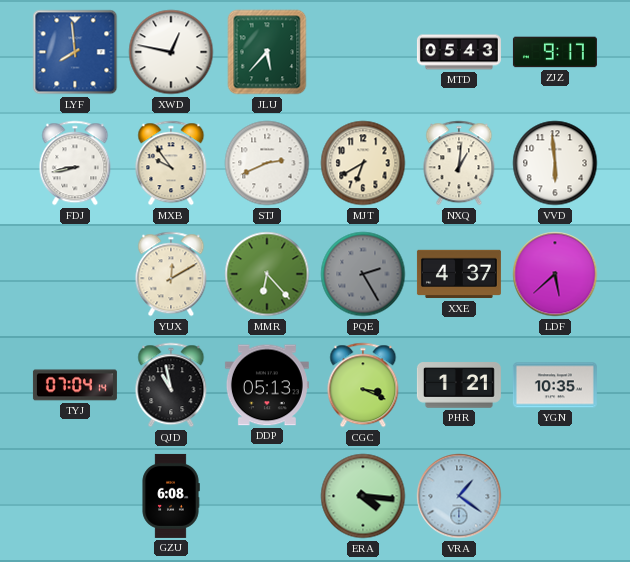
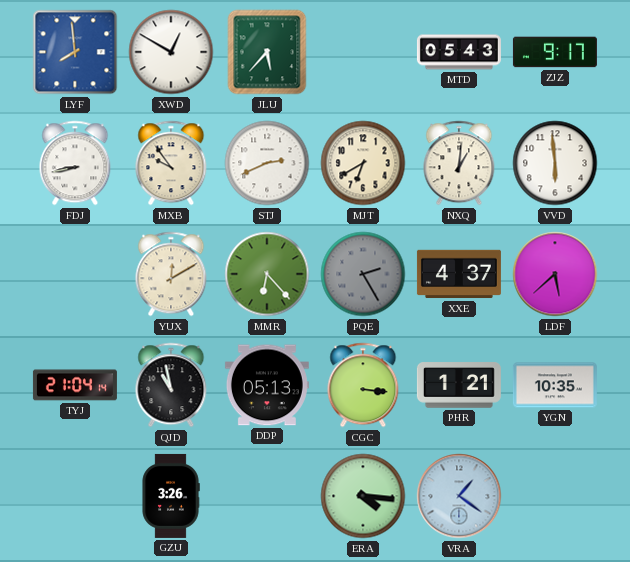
XWD: 12:47 -> 12:50 (171, 52)
TYJ: 07:04 -> 21:04 (75, 385)
CGC: 3:19 -> 3:16 (363, 385)
GZU: 6:08 -> 3:26 (171, 496)
